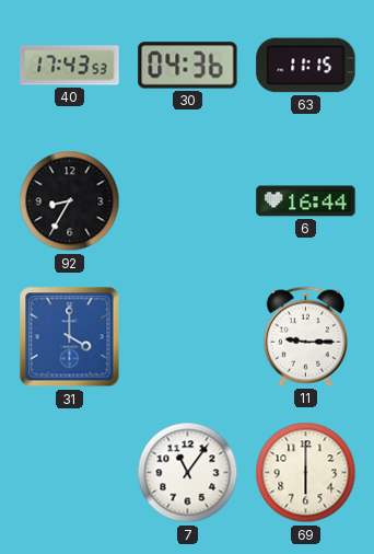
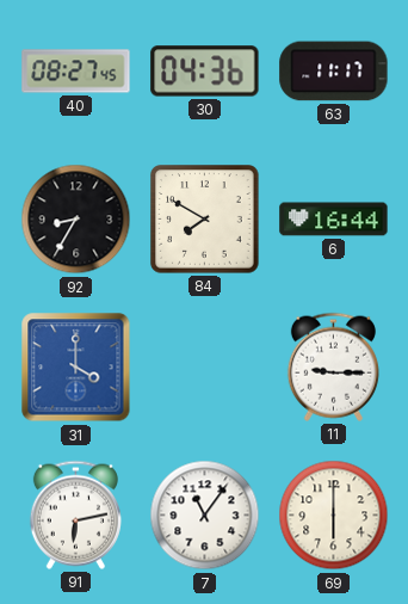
40: 17:43 -> 08:27 (76, 72)
63: 11:15 -> 11:17 (334, 72)
84: none -> 7:50 (205, 220)
91: none -> 6:13 (75, 514)
